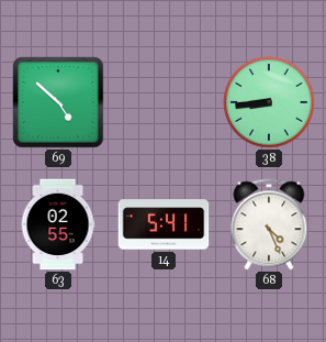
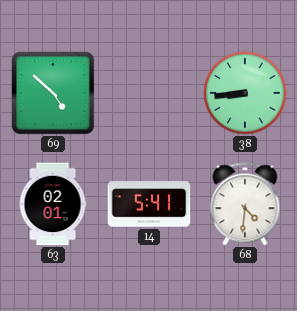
63: 02:55 -> 02:01 (53, 204)
68: 4:26 -> 4:31 (245, 204)
